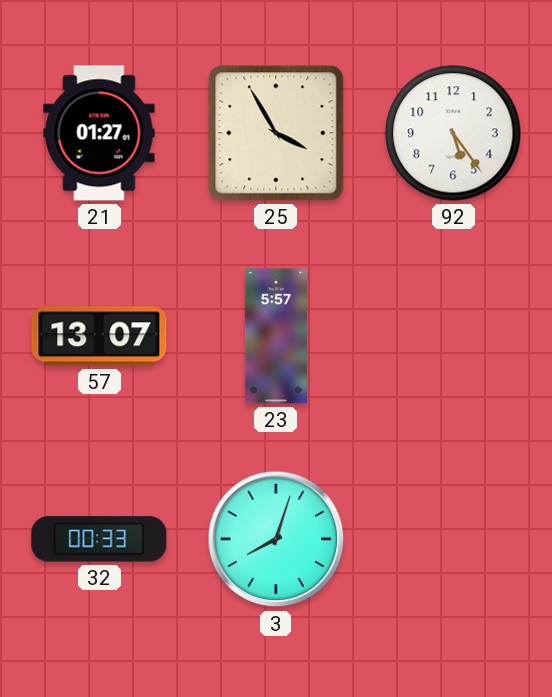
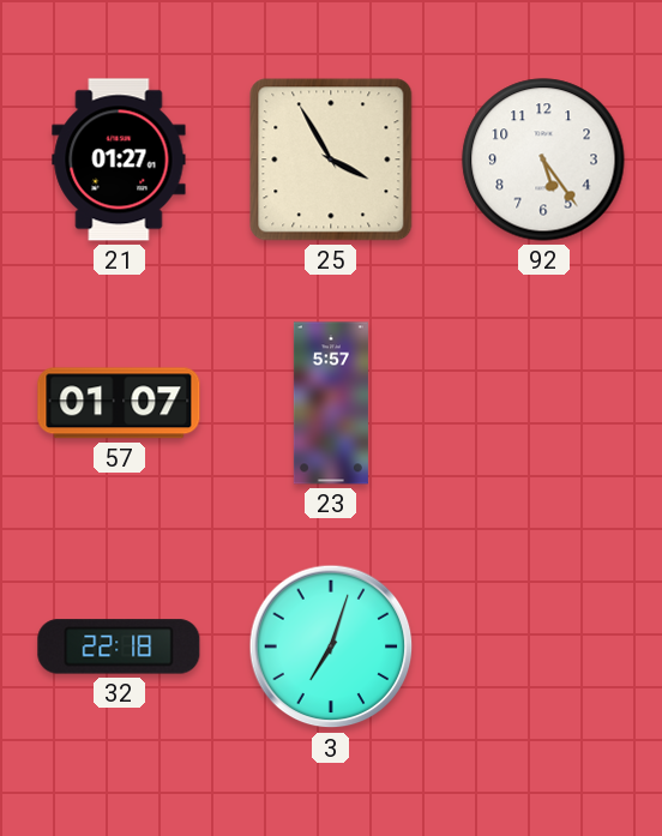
57: 13:07 -> 01:07 (119, 403)
32: 00:33 -> 22:18 (119, 646)
3: 8:03 -> 7:03 (331, 646)
